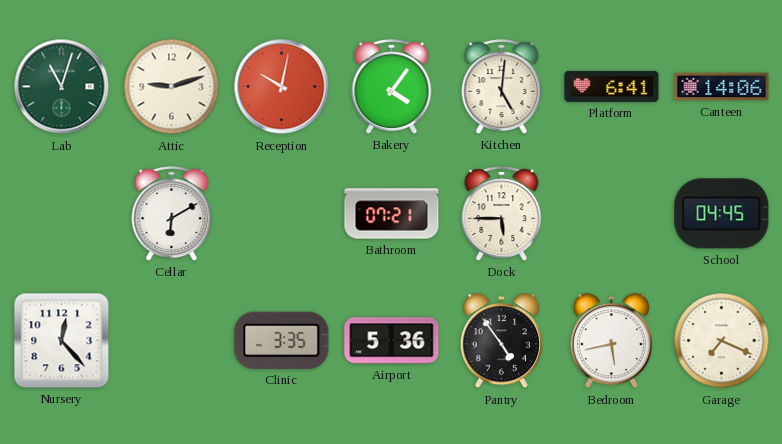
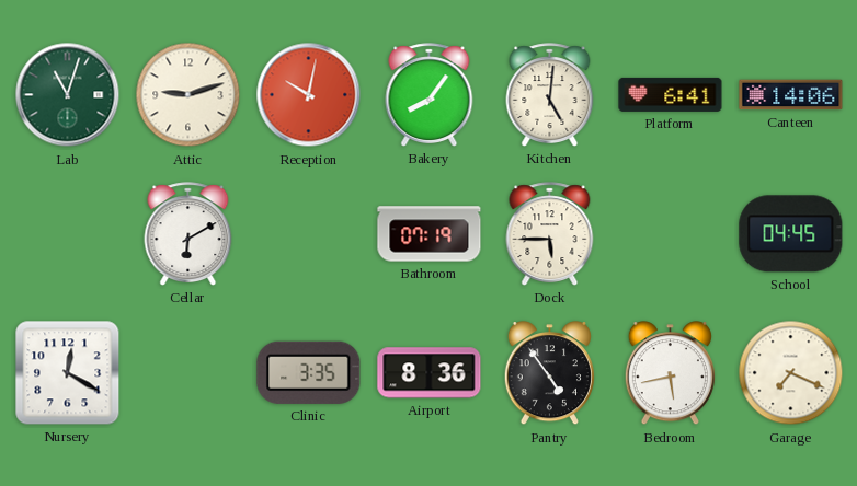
Bakery: 4:06 -> 8:06 (430, 95)
Bathroom: 07:21 -> 07:19 (430, 234)
Nursery: 12:23 -> 12:20 (68, 373)
Airport: 5:36 -> 8:36 (430, 373)
